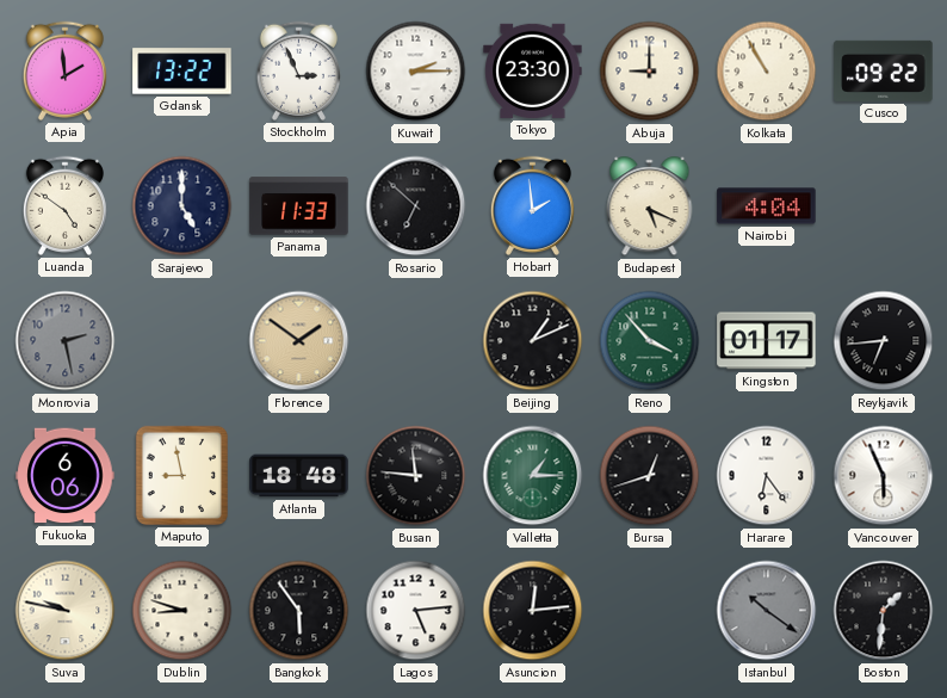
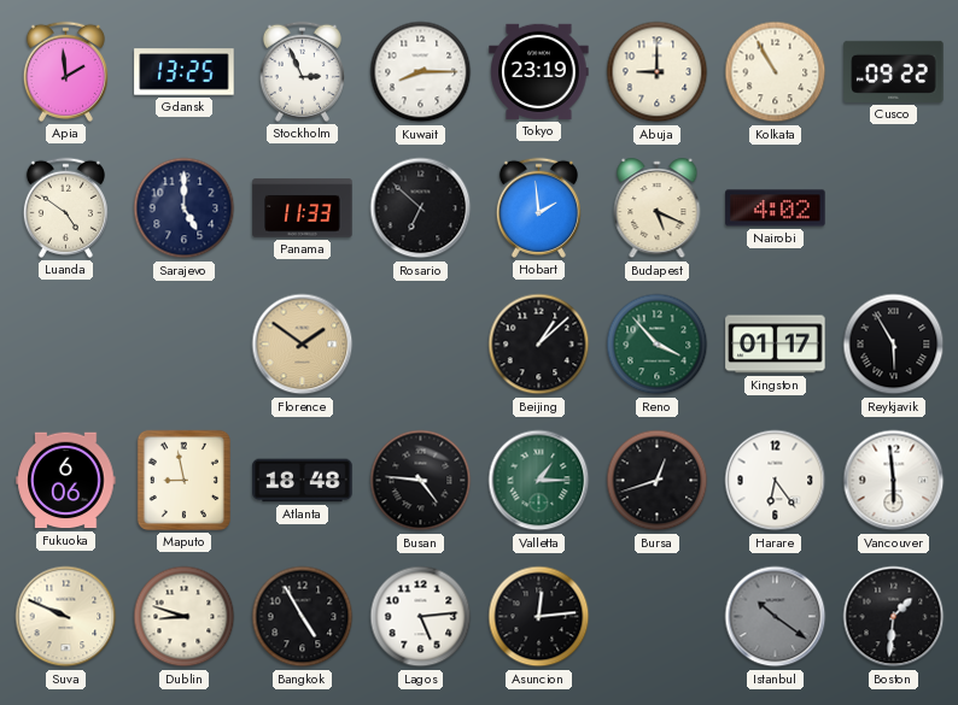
Gdansk: 13:22 -> 13:25 (185, 72)
Kuwait: 2:15 -> 8:15 (421, 72)
Tokyo: 23:30 -> 23:19 (539, 71)
Nairobi: 4:04 -> 4:02 (776, 208)
Monrovia: 2:28 -> none (66, 341)
Beijing: 1:11 -> 1:08 (539, 345)
Reykjavik: 6:44 -> 5:55 (894, 345)
Busan: 11:46 -> 4:46 (421, 481)
Vancouver: 5:56 -> 5:59 (894, 481)
Suva: 9:47 -> 9:49 (66, 617)
Bangkok: 5:54 -> 4:55 (303, 617)
